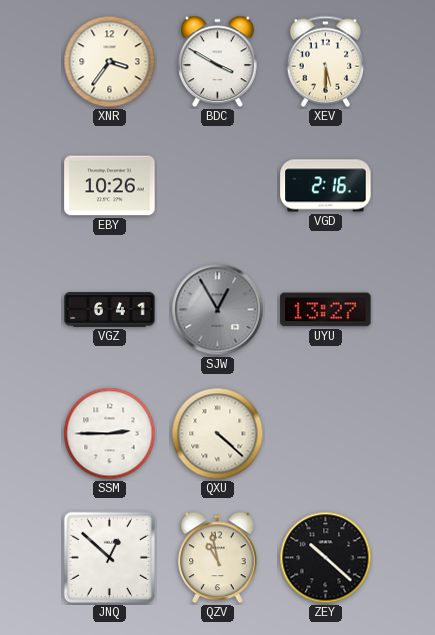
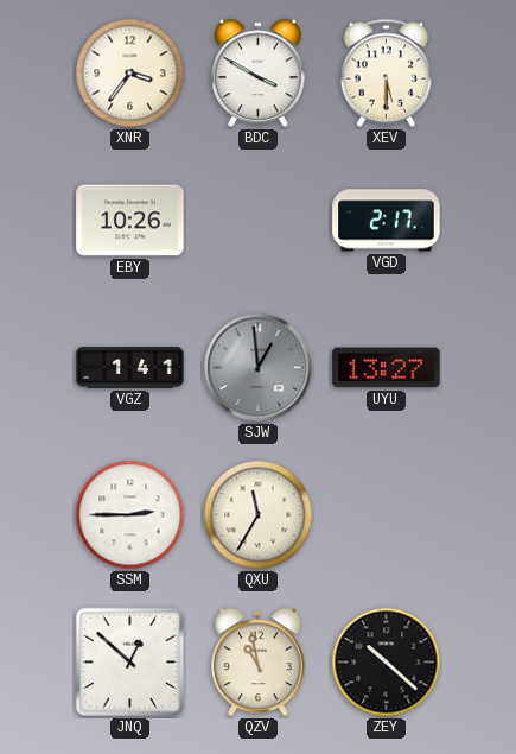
VGD: 2:16 -> 2:17 (387, 221)
VGZ: 6:41 -> 1:41 (130, 368)
SJW: 12:55 -> 12:59 (259, 368)
QXU: 4:22 -> 11:35 (259, 515)
